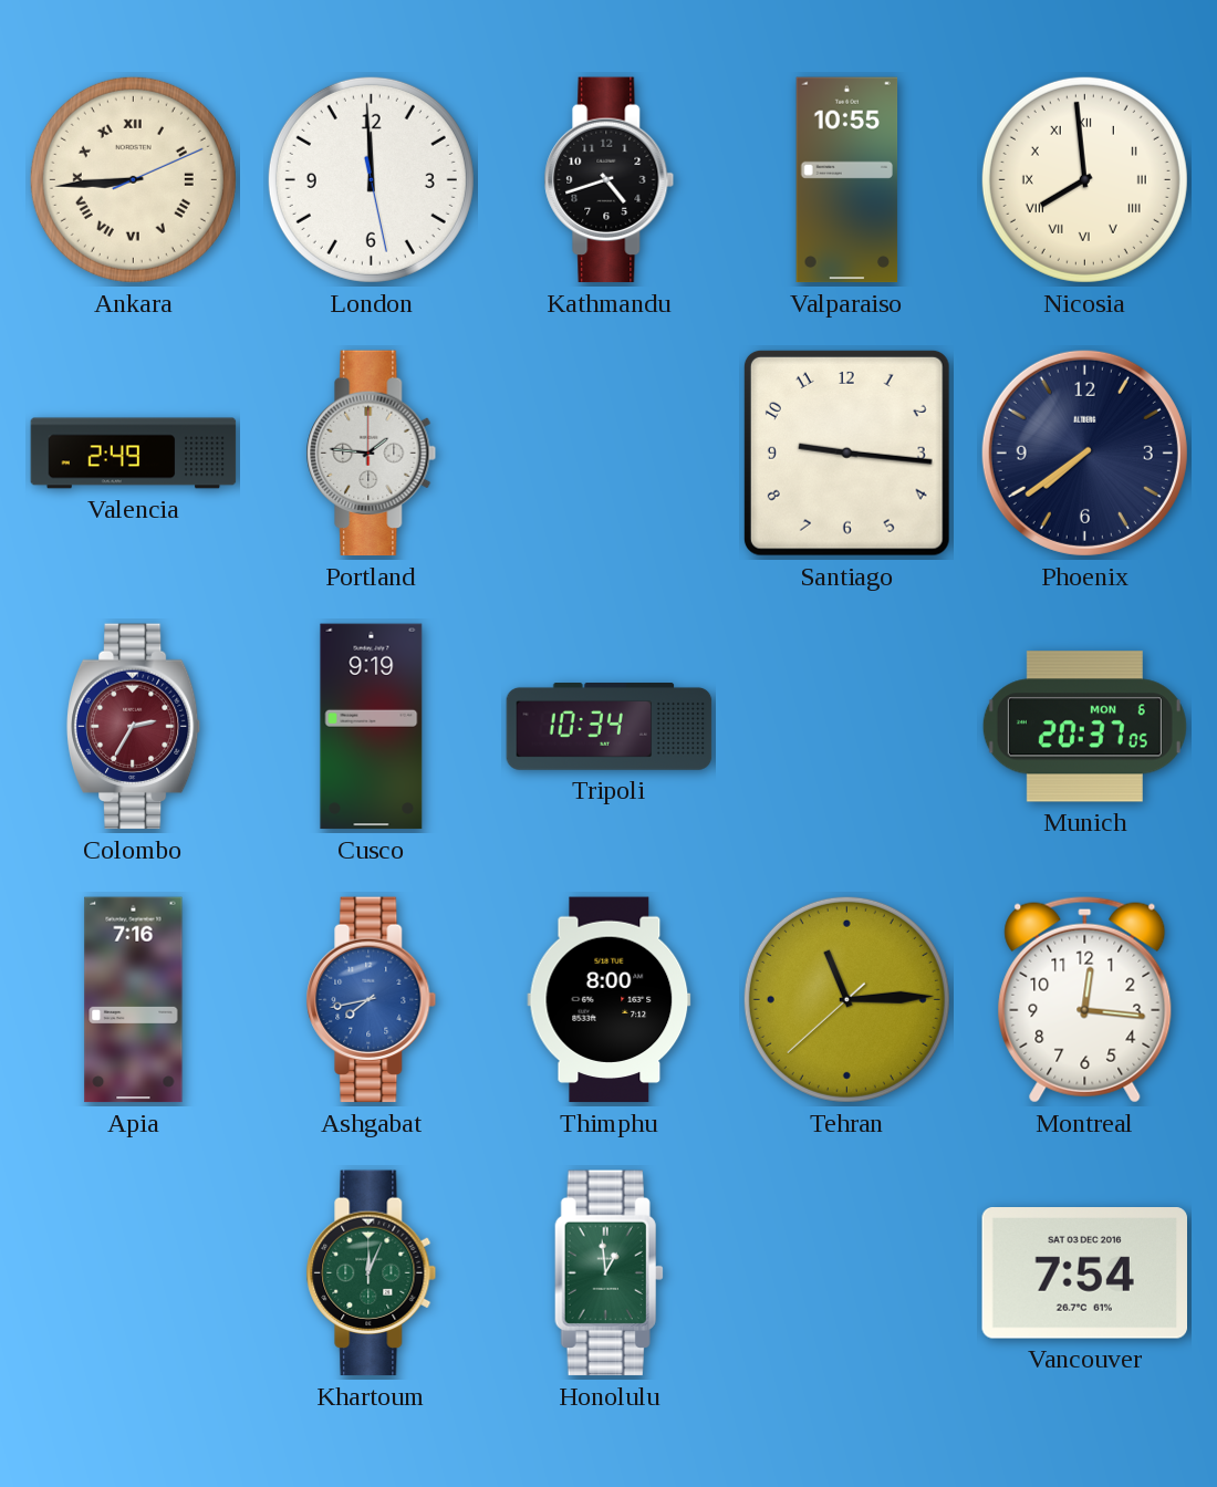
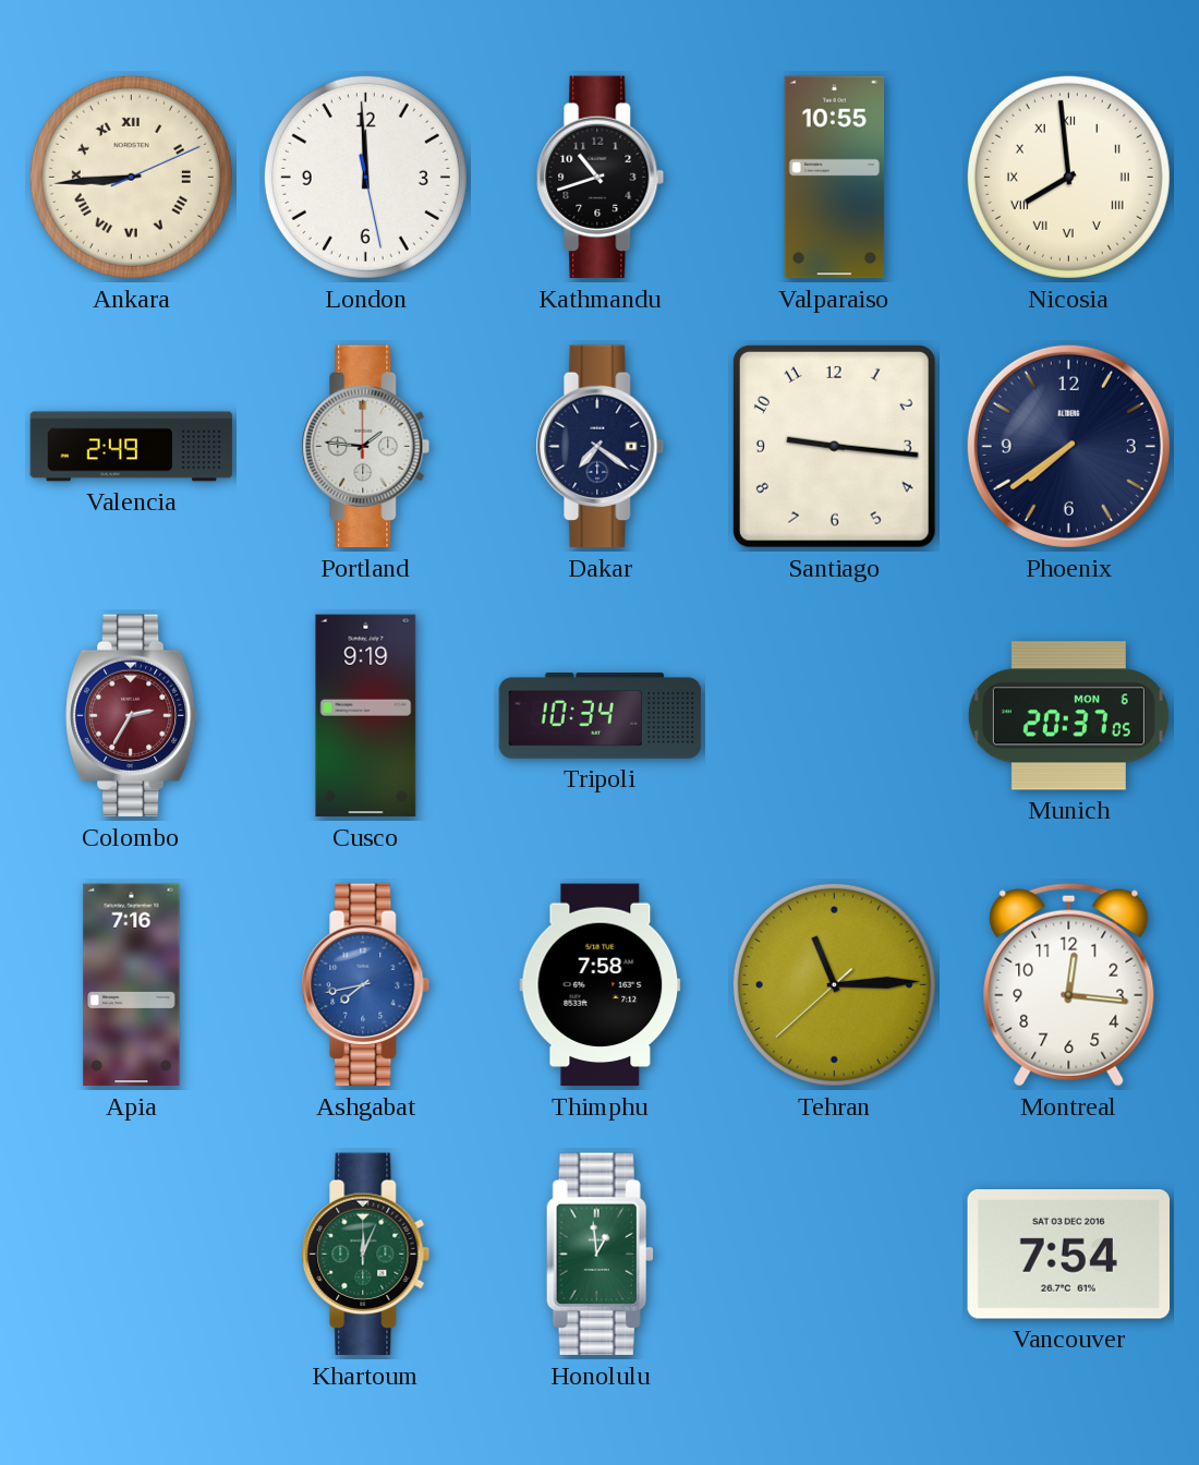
Kathmandu: 4:42 -> 10:42 (601, 178)
Dakar: none -> 7:21 (601, 447)
Thimphu: 8:00 -> 7:58 (601, 985)
